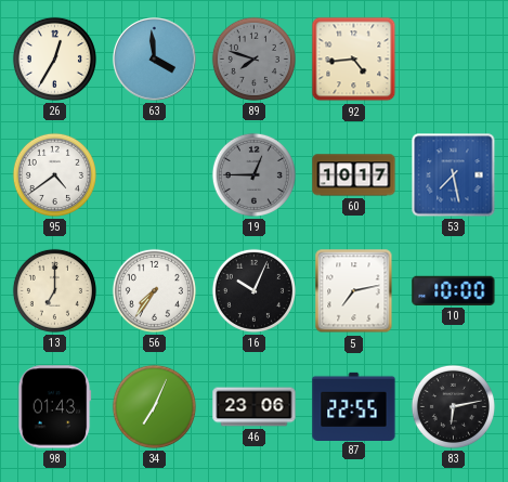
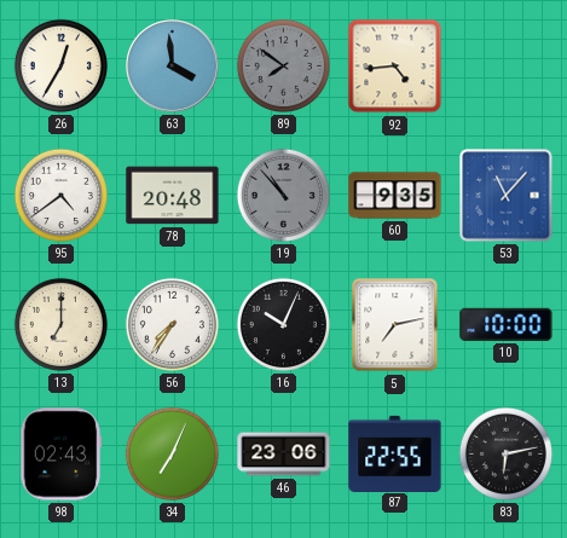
89: 7:48 -> 7:51 (283, 65)
78: none -> 20:48 (173, 196)
19: 12:45 -> 10:53 (283, 195)
60: 10:17 -> 9:35 (395, 196)
53: 7:28 -> 11:07 (507, 196)
98: 01:43 -> 02:43 (60, 455)
